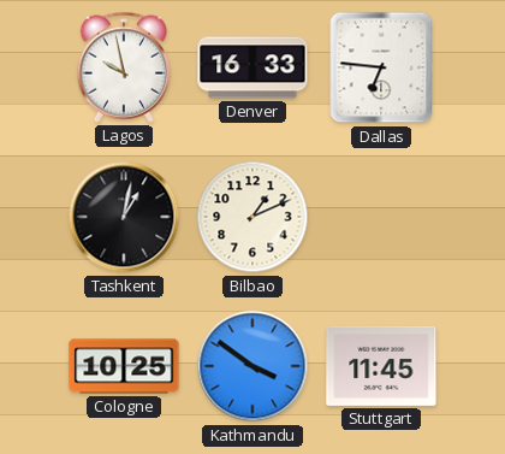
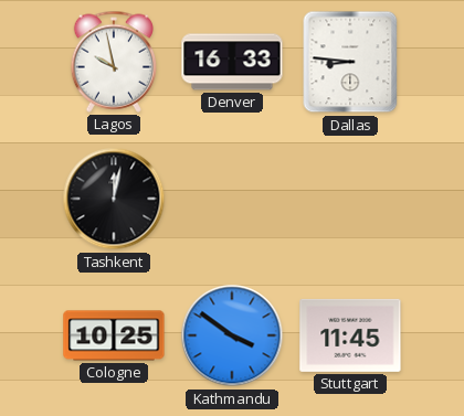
Dallas: 6:46 -> 8:46 (350, 62)
Tashkent: 1:02 -> 12:02 (114, 199)
Bilbao: 1:11 -> none (252, 217)
